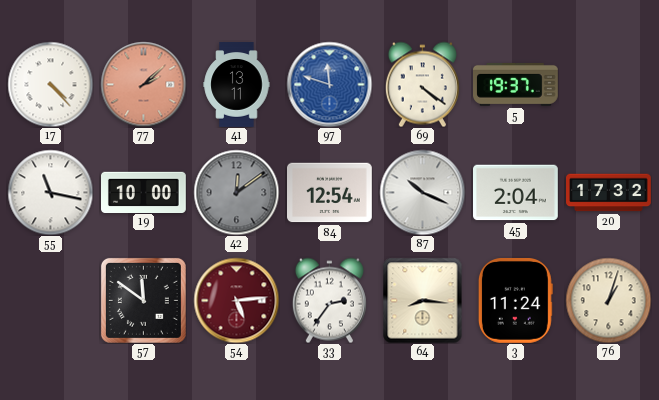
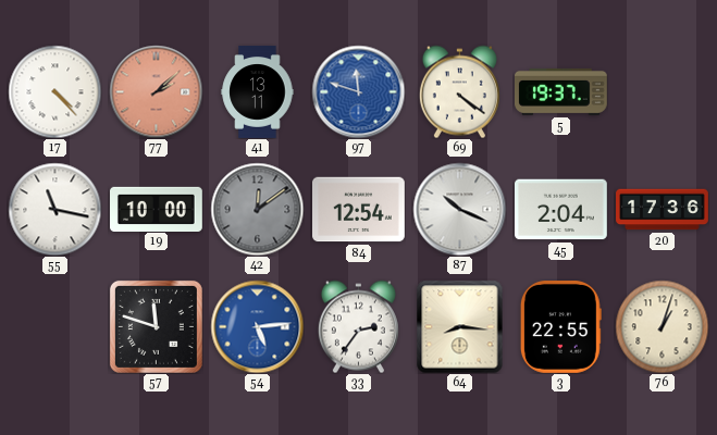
20: 17:32 -> 17:36 (663, 210)
57: 11:51 -> 11:48 (156, 326)
54 dial: burgundy -> blue (257, 326)
3: 11:24 -> 22:55 (560, 327)
